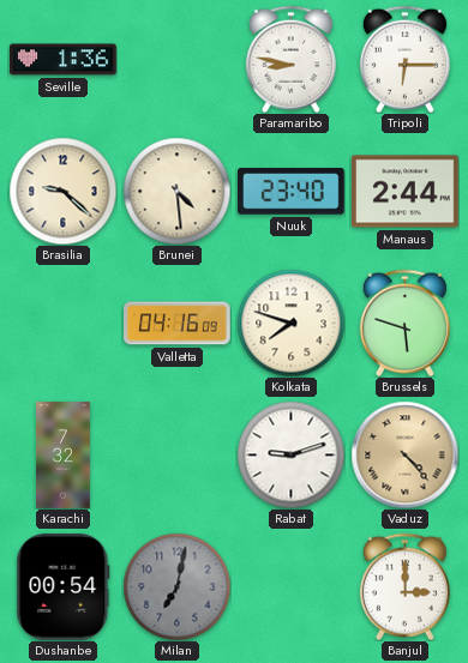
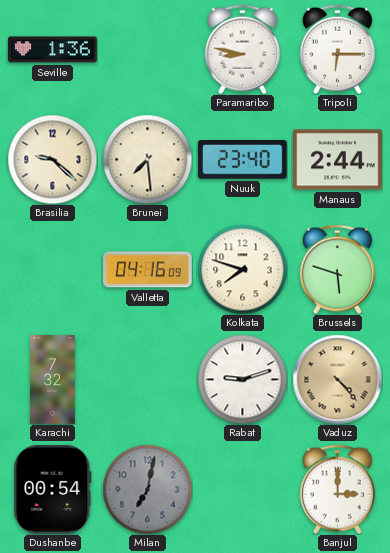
Brunei: 4:29 -> 7:29 (147, 159)
